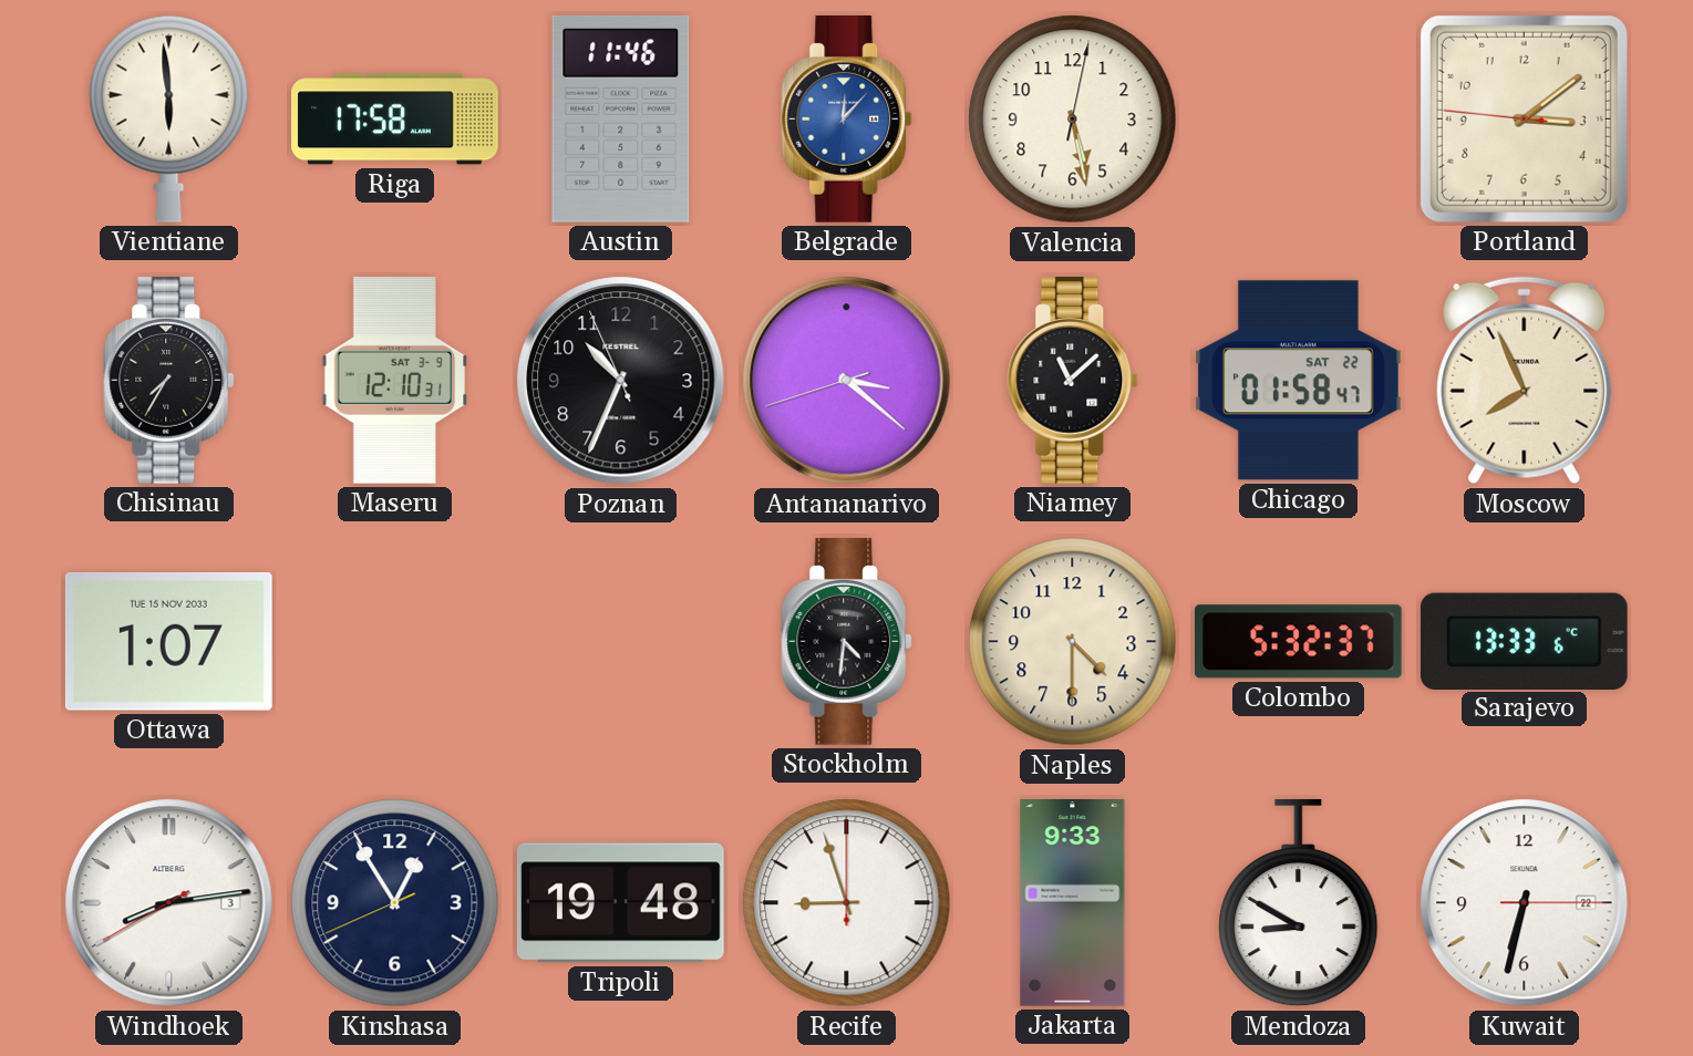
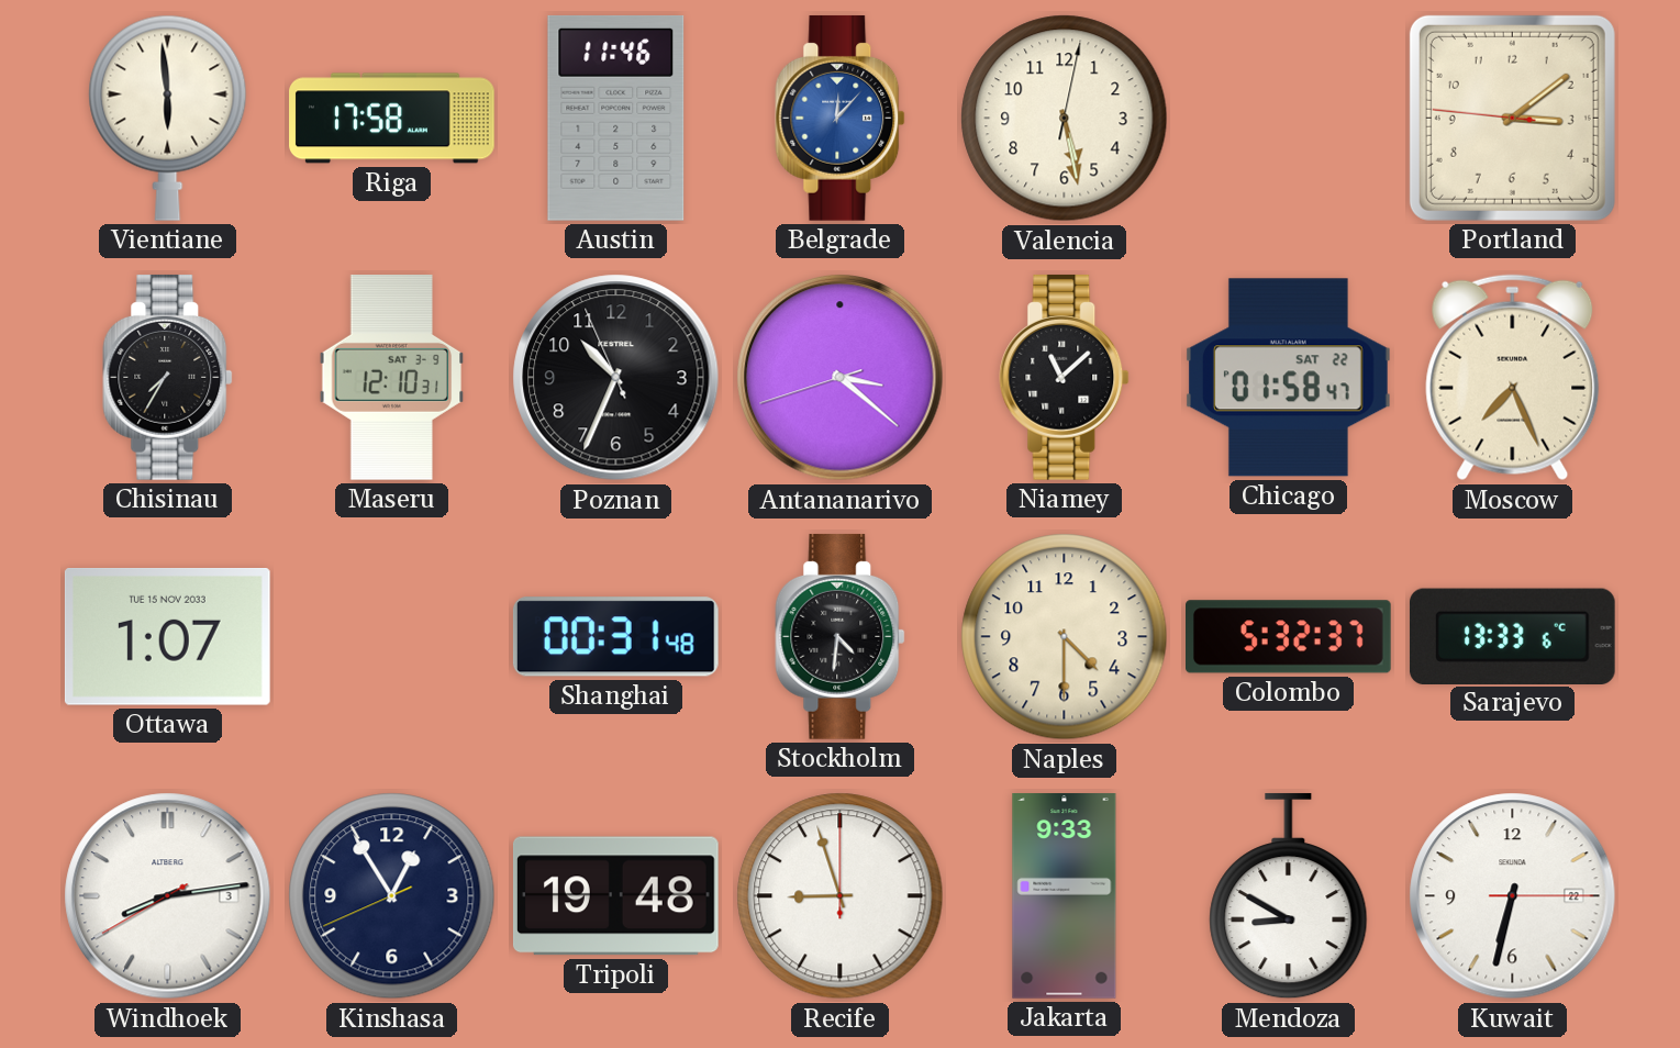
Moscow: 7:56 -> 7:26 (1513, 378)
Shanghai: none -> 00:31 (615, 637)
